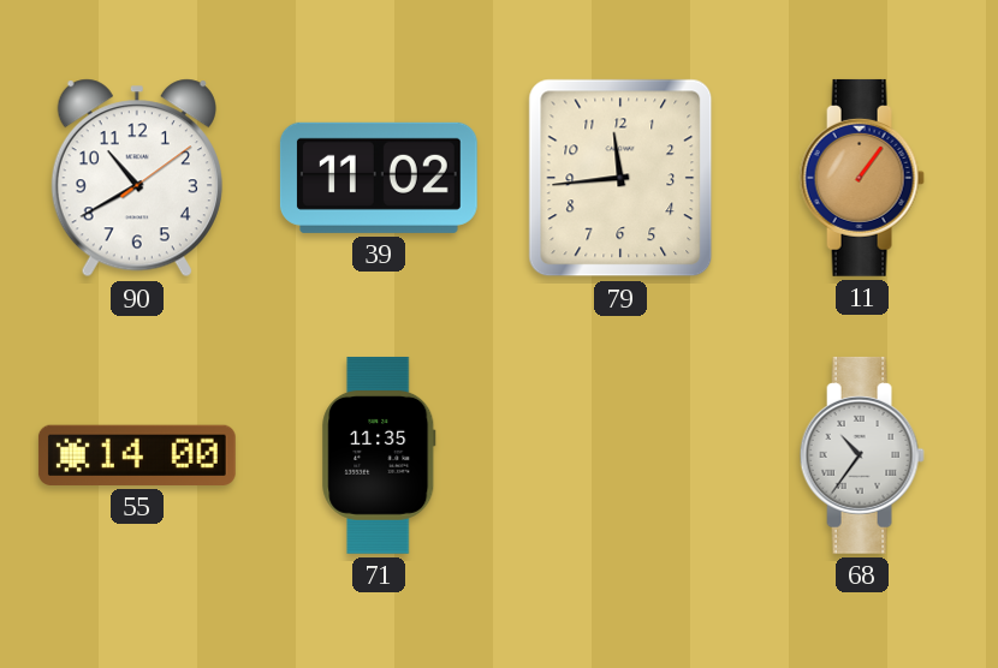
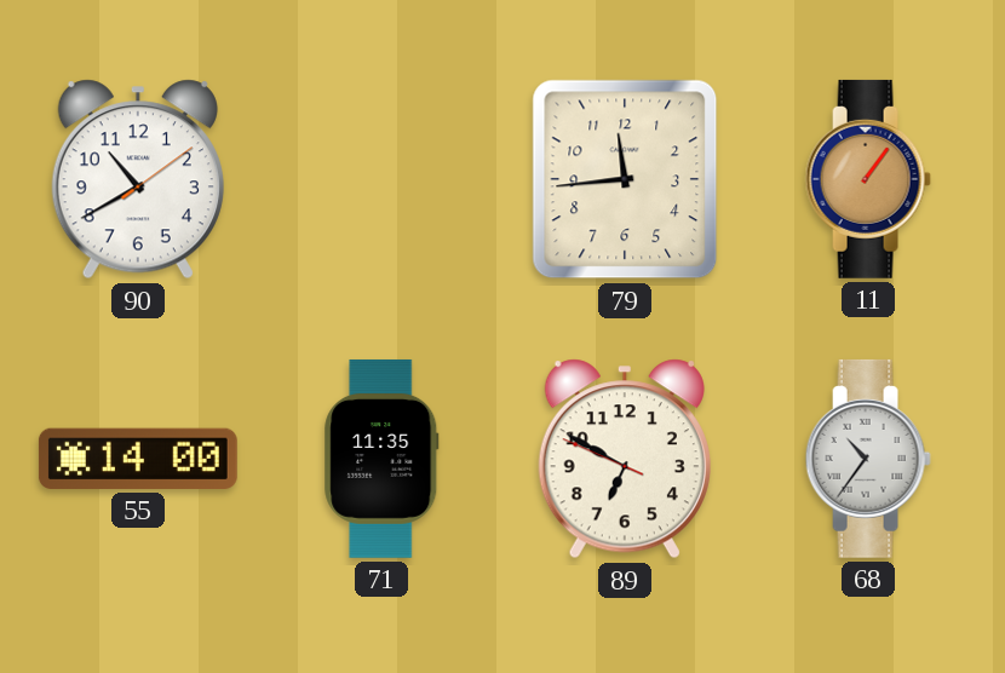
39: 11:02 -> none (379, 178)
89: none -> 6:49 (625, 459)
